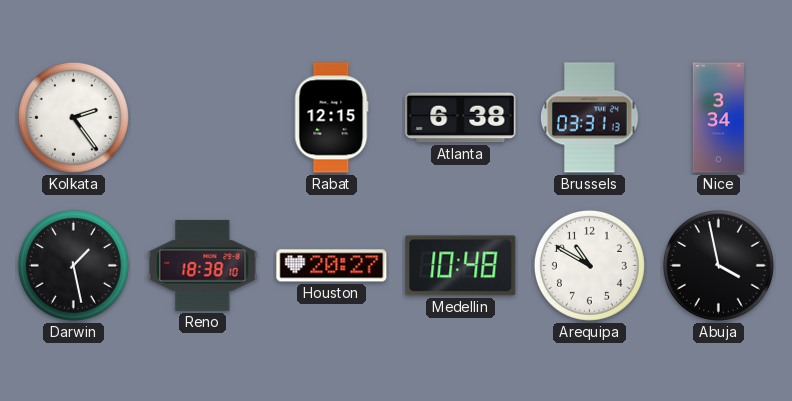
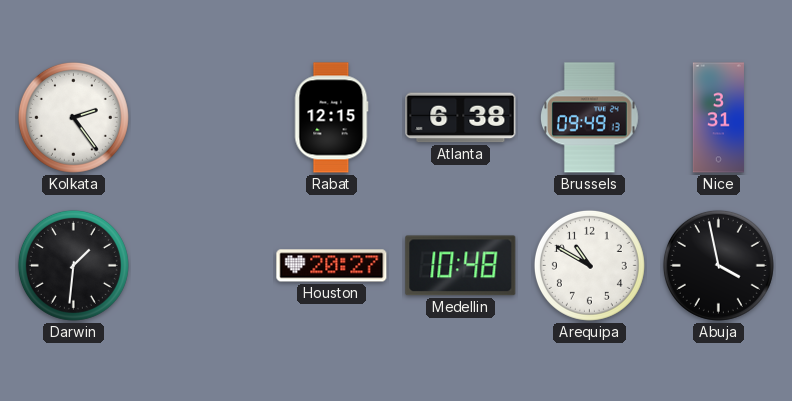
Brussels: 03:31 -> 09:49 (590, 118)
Nice: 3:34 -> 3:31 (718, 118)
Darwin: 1:28 -> 1:31 (73, 265)
Reno: 18:38 -> none (203, 265)
